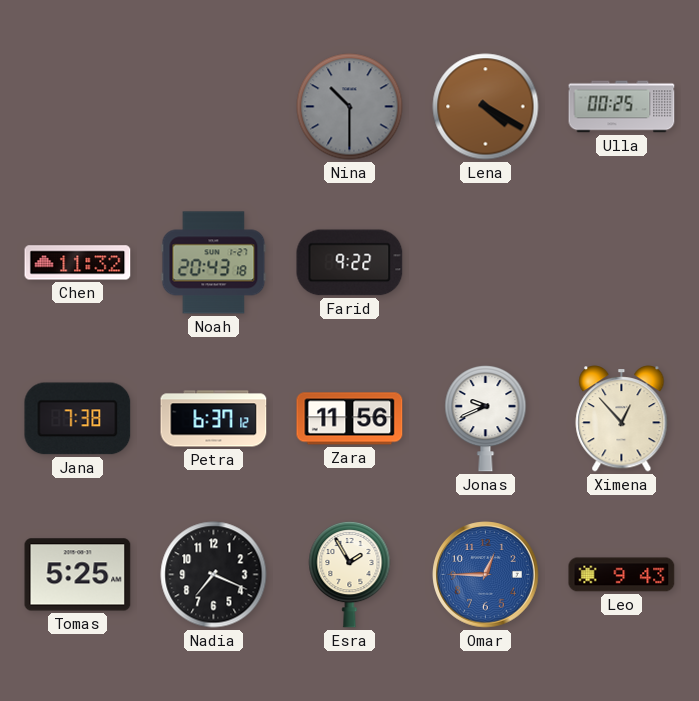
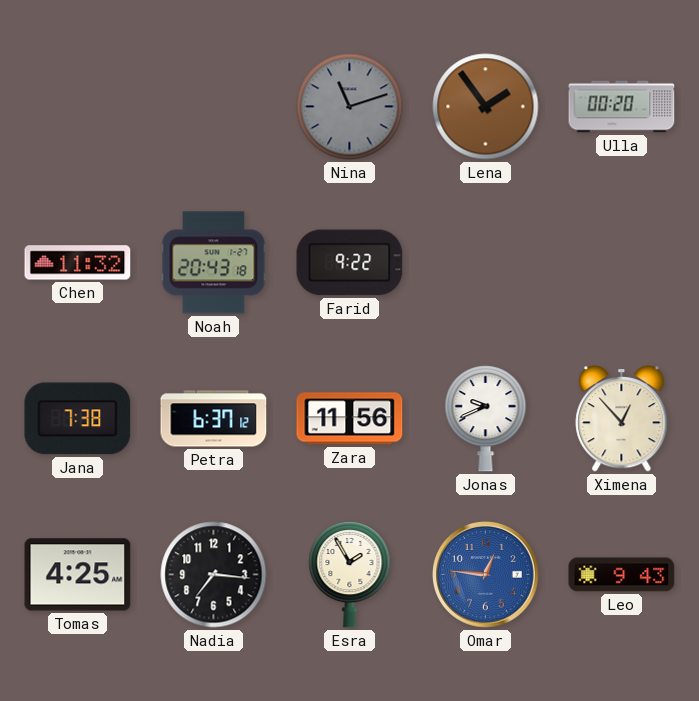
Nina: 10:30 -> 11:12 (350, 107)
Lena: 4:20 -> 1:54 (486, 107)
Ulla: 00:25 -> 00:20 (622, 107)
Tomas: 5:25 -> 4:25 (78, 575)
Nadia: 7:19 -> 7:16 (214, 575)
Omar: 12:45 -> 12:46 (486, 575)
